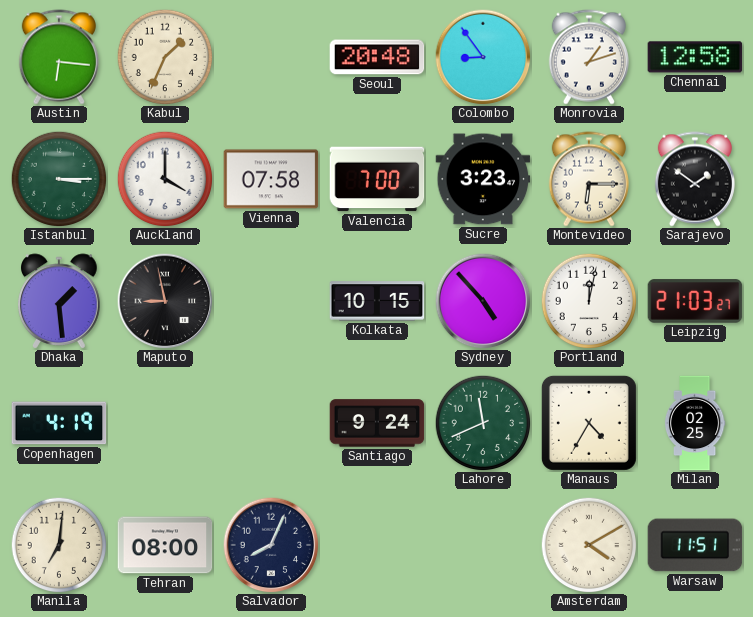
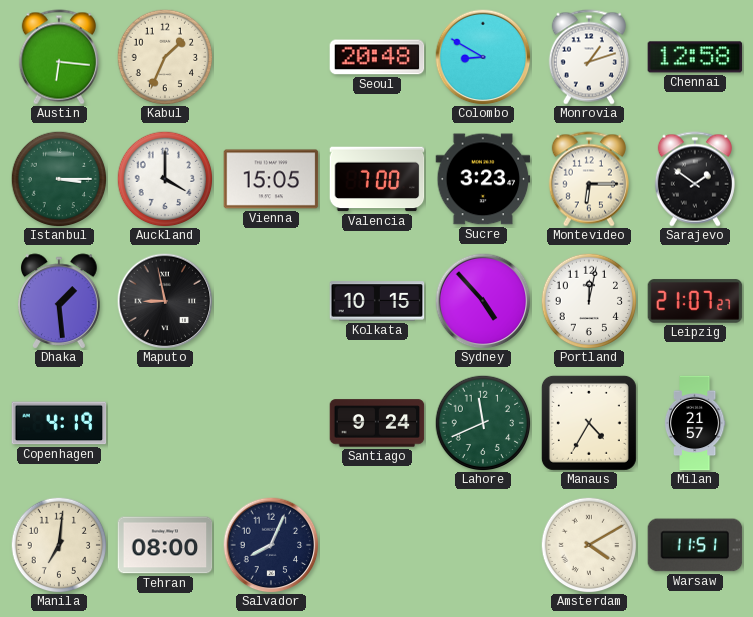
Colombo: 8:54 -> 8:50 (483, 57)
Vienna: 07:58 -> 15:05 (271, 179)
Leipzig: 21:03 -> 21:07 (695, 301)
Milan: 02:25 -> 21:57 (695, 423)
